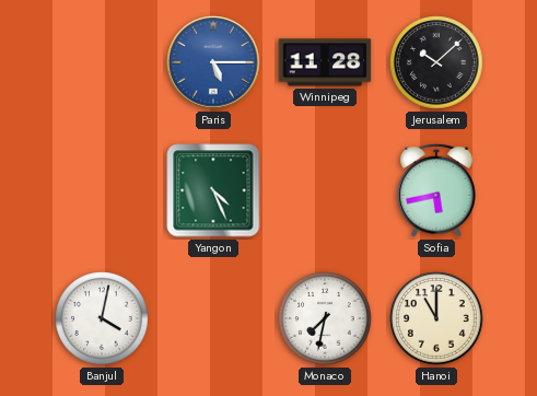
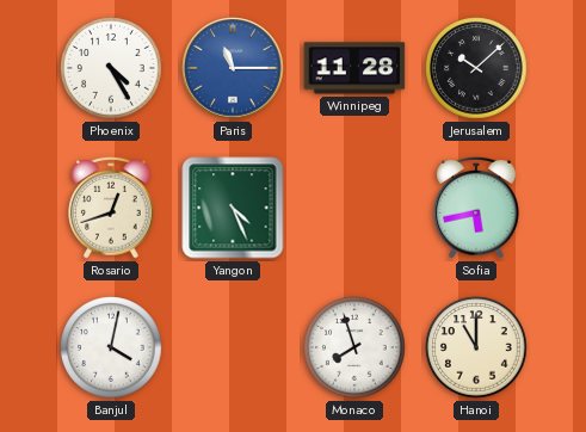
Phoenix: none -> 4:25 (111, 68)
Paris: 5:15 -> 11:15 (233, 68)
Rosario: none -> 12:42 (111, 208)
Monaco: 7:32 -> 7:57 (354, 347)
